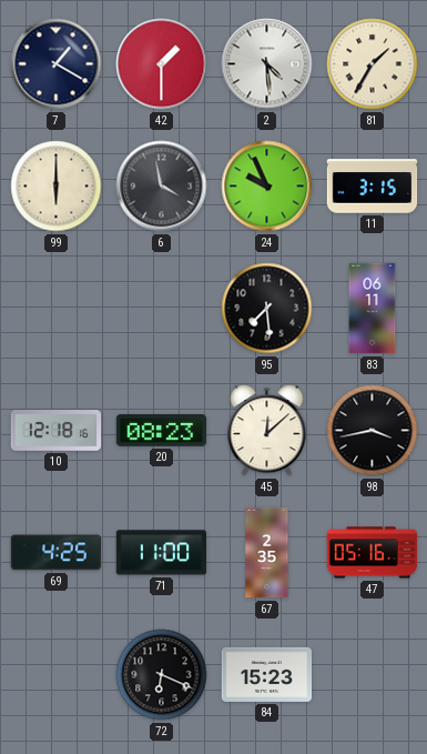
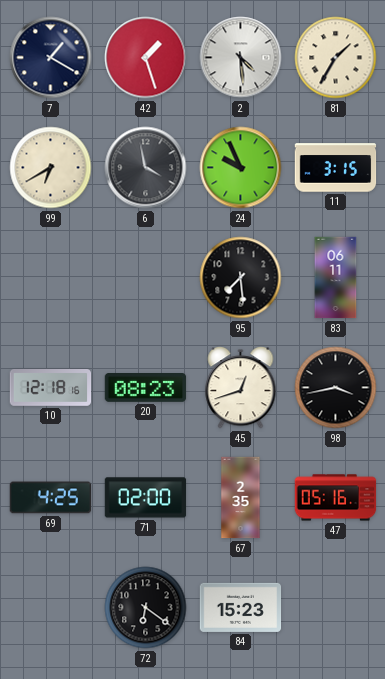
42: 1:30 -> 1:27 (146, 58)
99: 6:00 -> 6:40 (51, 168)
45: 12:08 -> 12:42 (241, 388)
71: 11:00 -> 02:00 (146, 498)
72: 6:19 -> 6:21 (146, 608)
